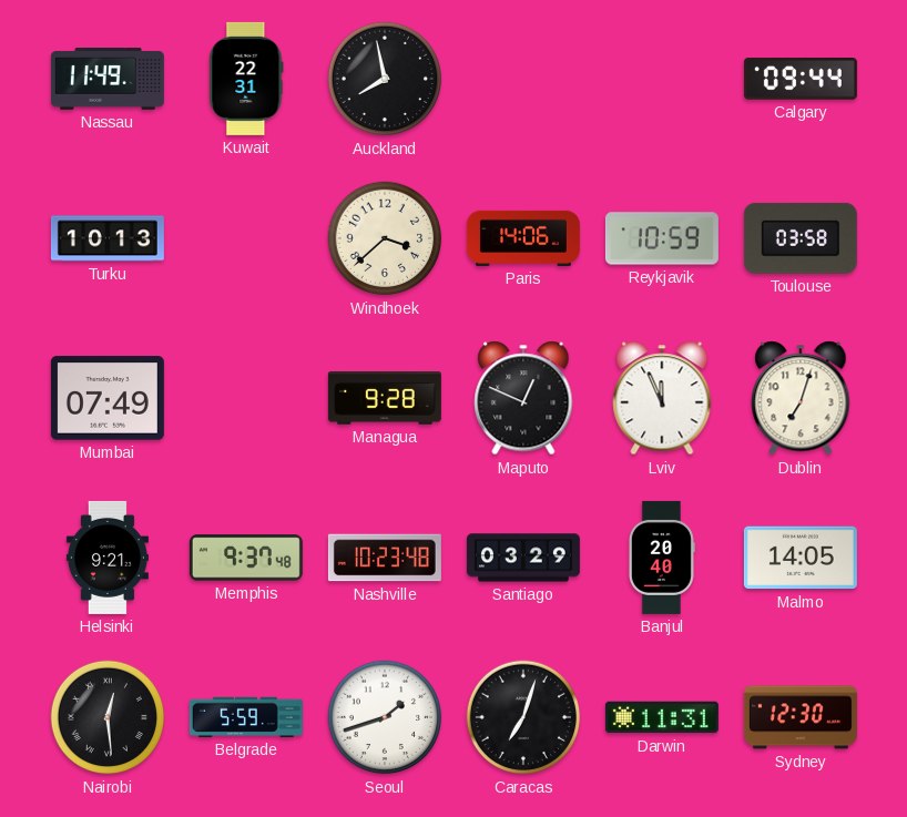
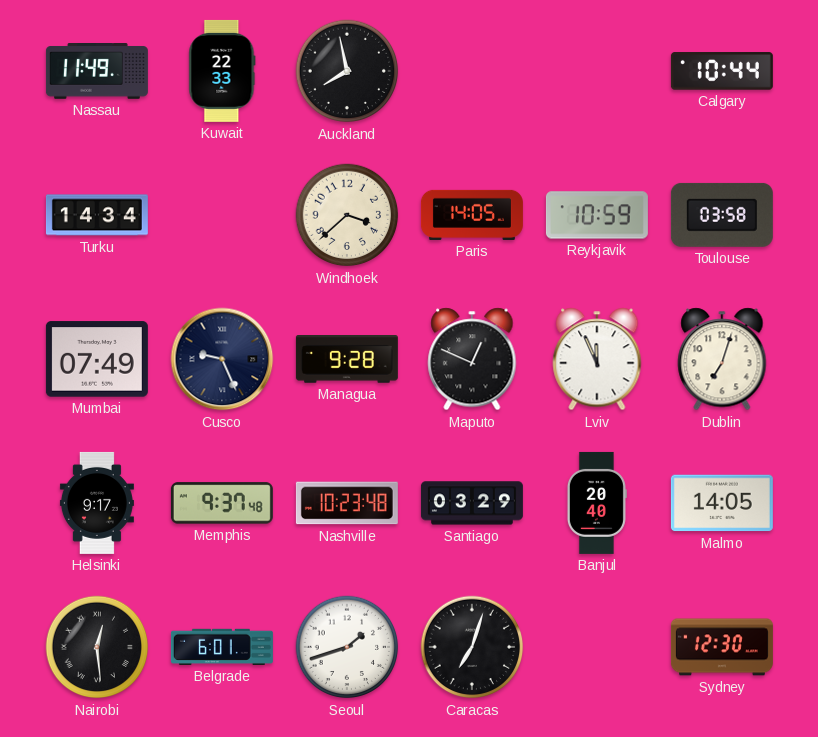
Kuwait: 22:31 -> 22:33 (222, 71)
Calgary: 09:44 -> 10:44 (722, 71)
Turku: 10:13 -> 14:34 (97, 215)
Paris: 14:06 -> 14:05 (472, 215)
Cusco: none -> 9:26 (222, 359)
Helsinki: 9:21 -> 9:17 (97, 503)
Belgrade: 5:59 -> 6:01 (222, 647)
Darwin: 11:31 -> none (662, 717)
